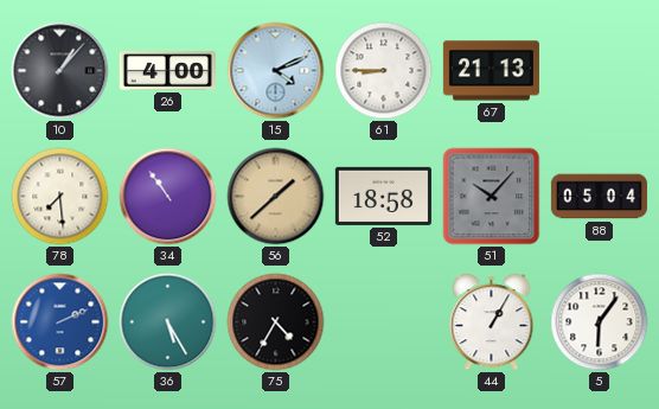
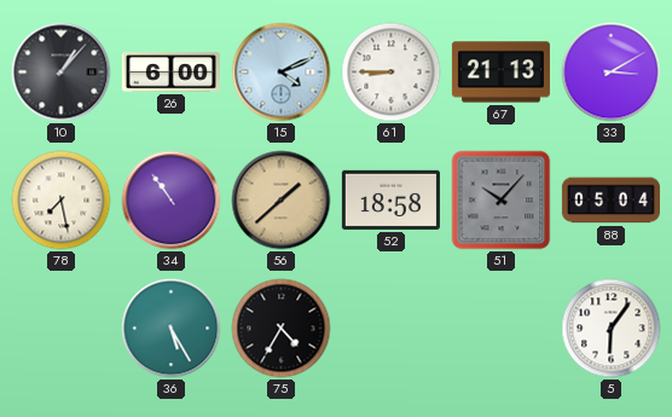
26: 4:00 -> 6:00 (170, 73)
33: none -> 3:10 (612, 73)
78: 7:29 -> 7:28 (62, 201)
57: 2:11 -> none (60, 322)
44: 1:05 -> none (492, 322)
